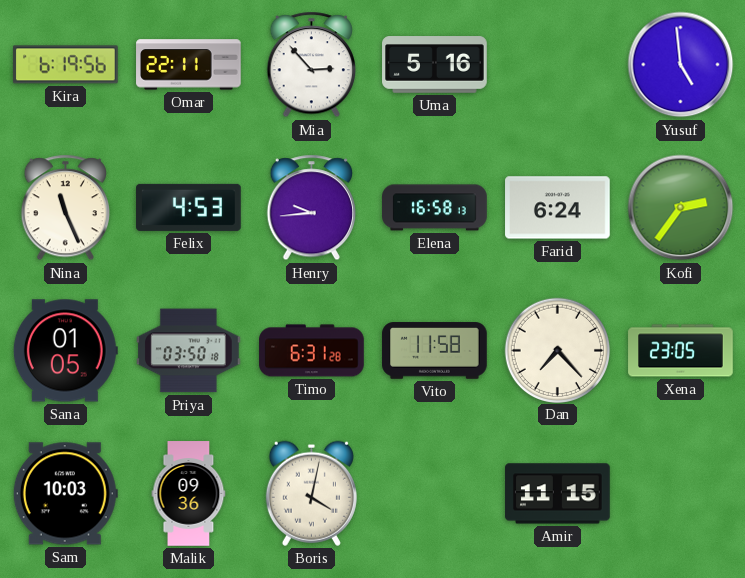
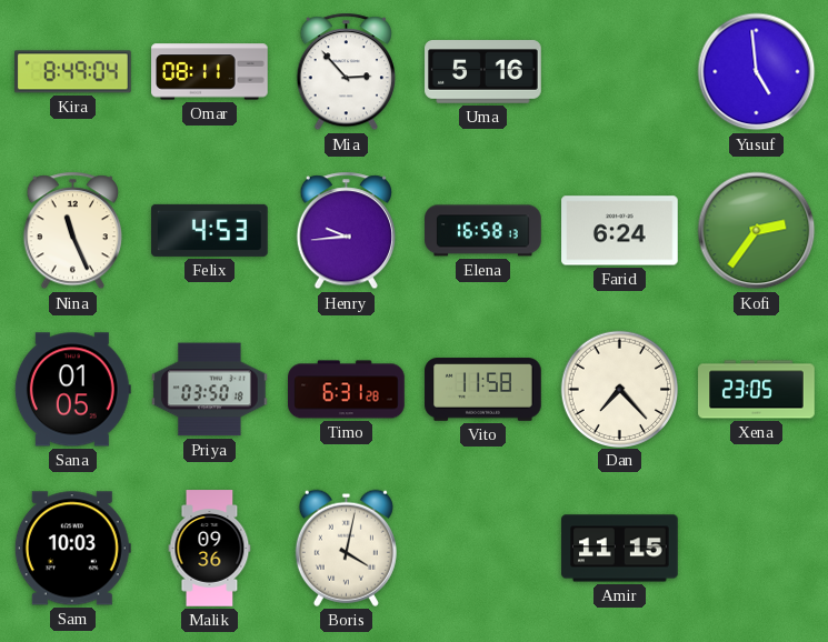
Kira: 6:19 -> 8:49 (73, 72)
Omar: 22:11 -> 08:11 (210, 72)
